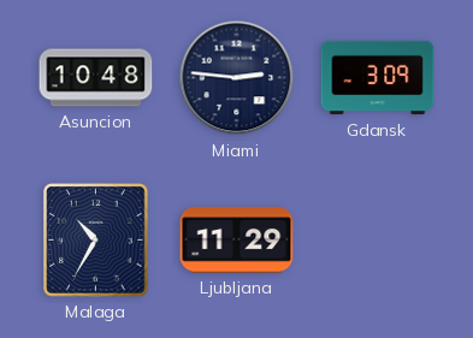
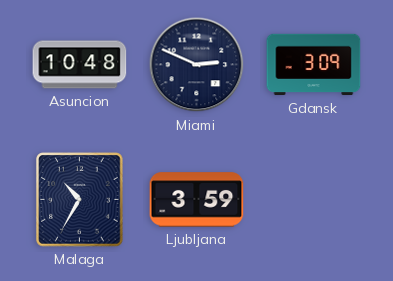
Miami: 2:46 -> 2:49 (197, 65)
Ljubljana: 11:29 -> 3:59 (197, 200)
